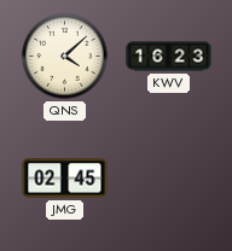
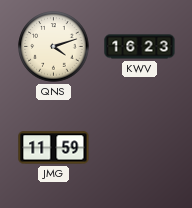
QNS: 4:08 -> 4:12 (54, 47)
JMG: 02:45 -> 11:59 (54, 148)
